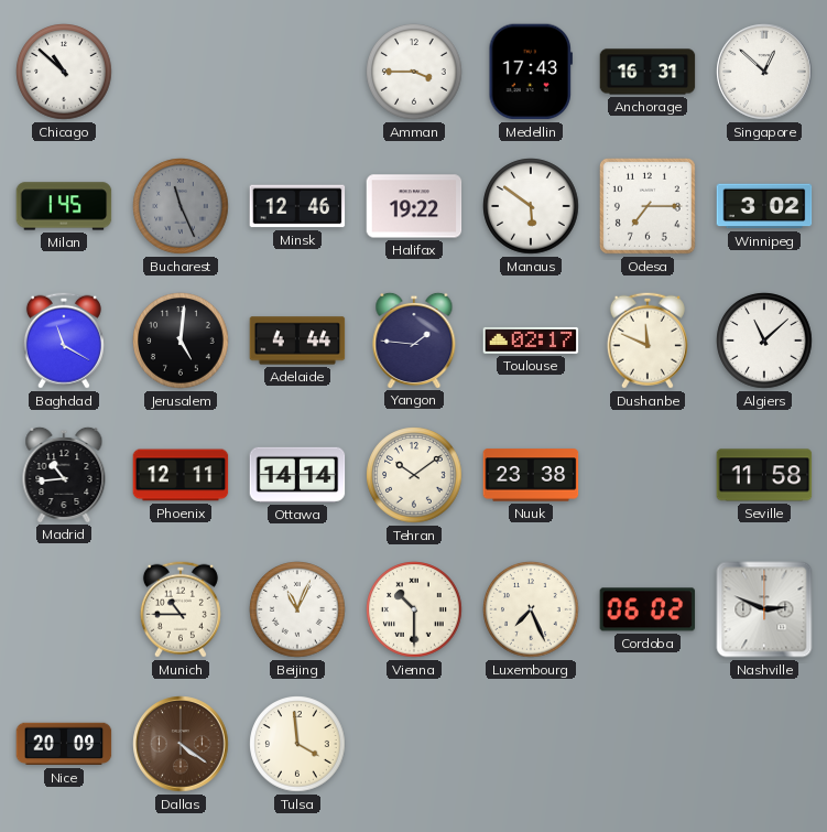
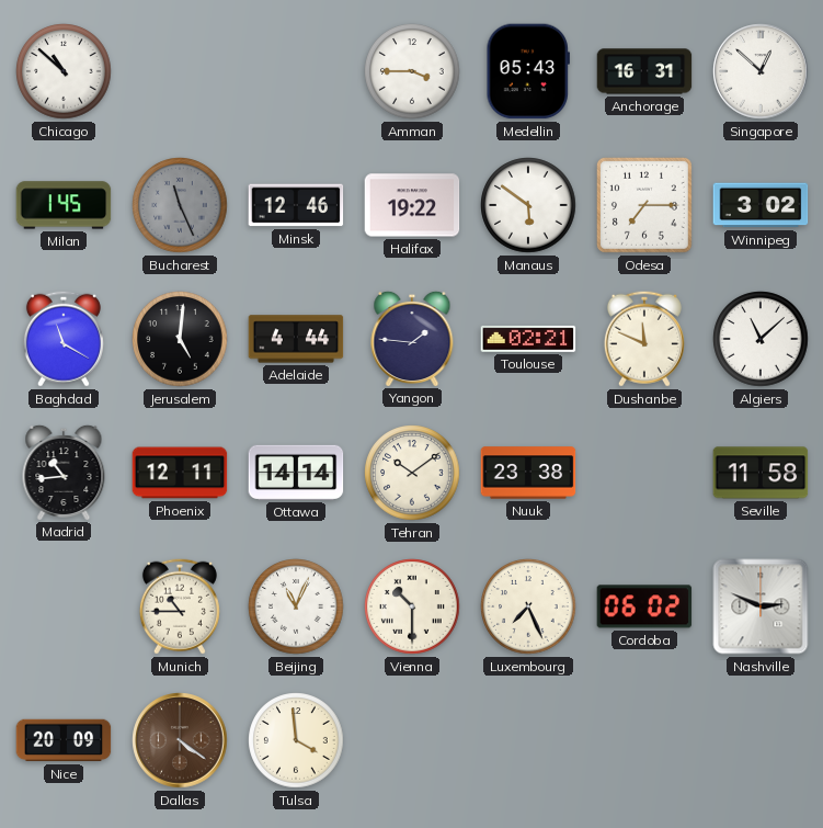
Medellin: 17:43 -> 05:43 (527, 71)
Toulouse: 02:17 -> 02:21 (528, 339)
